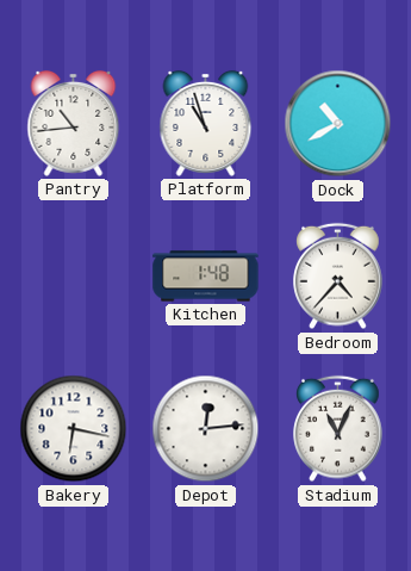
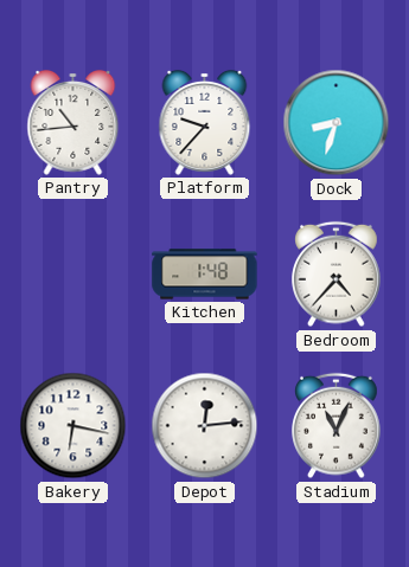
Platform: 10:57 -> 9:37 (205, 122)
Dock: 10:40 -> 8:33 (337, 123)
